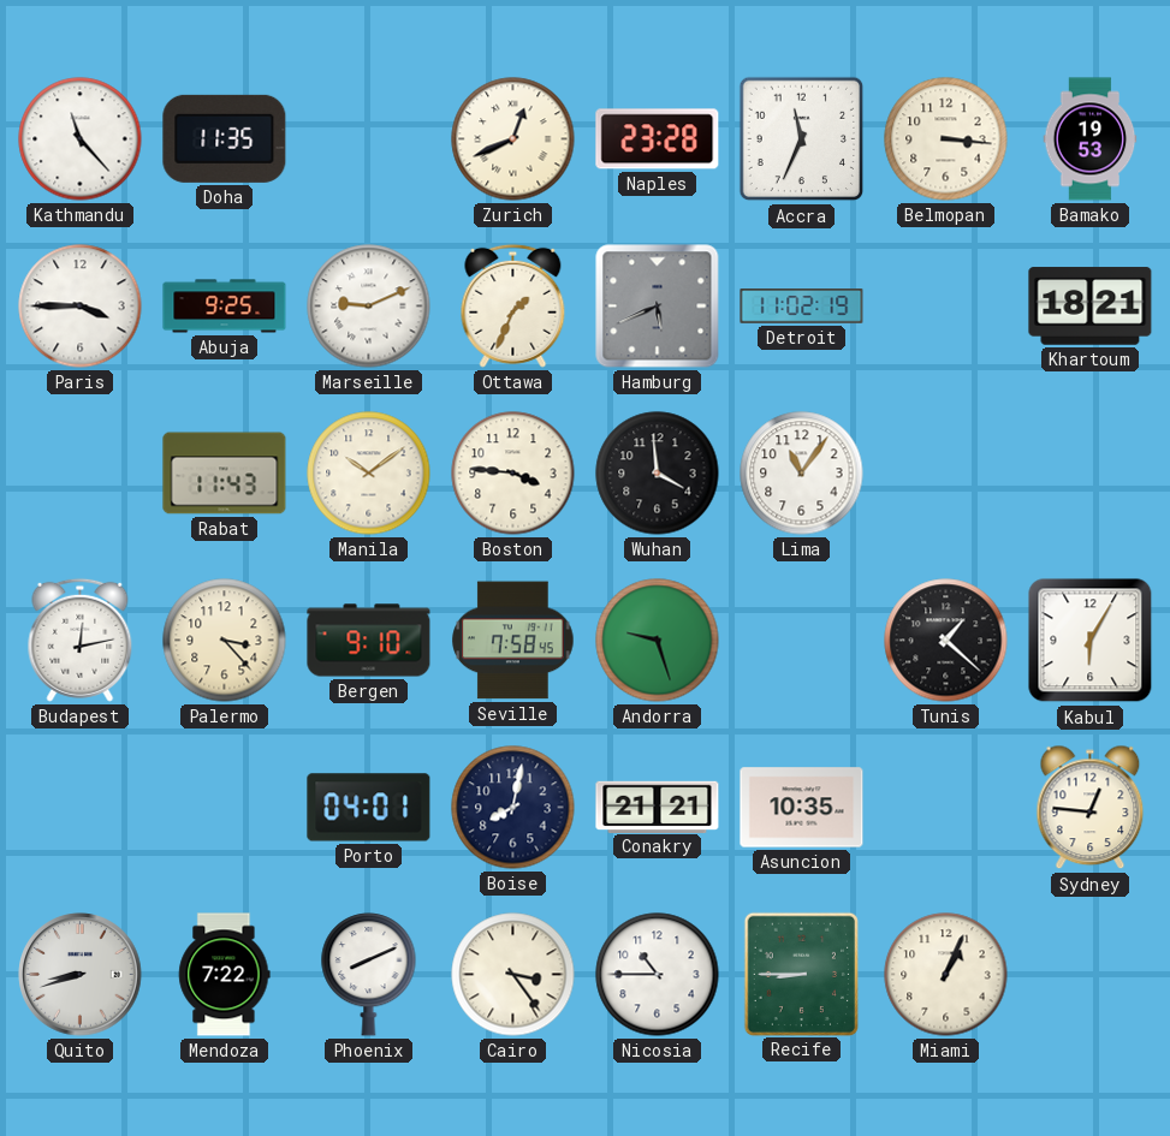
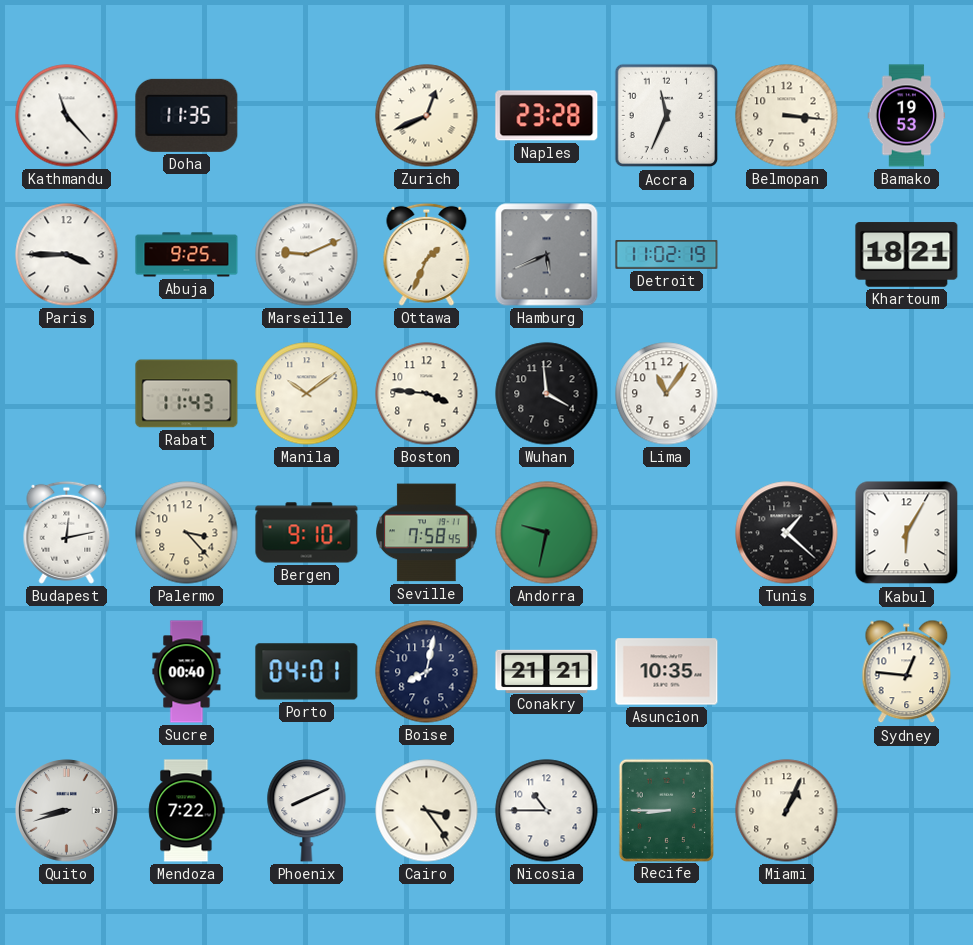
Andorra: 9:27 -> 9:32 (547, 533)
Sucre: none -> 00:40 (187, 672)
